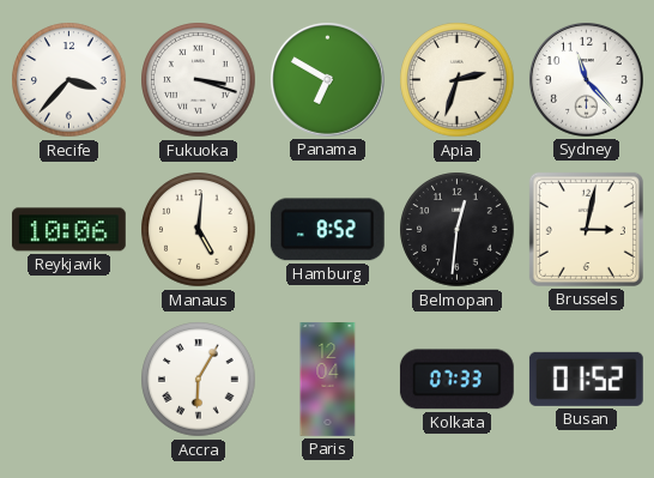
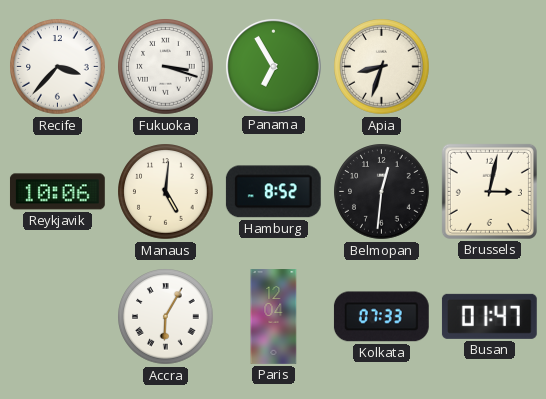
Panama: 6:50 -> 6:55 (273, 66)
Apia: 2:33 -> 8:33 (382, 67)
Sydney: 11:23 -> none (586, 79)
Busan: 01:52 -> 01:47 (489, 316)
